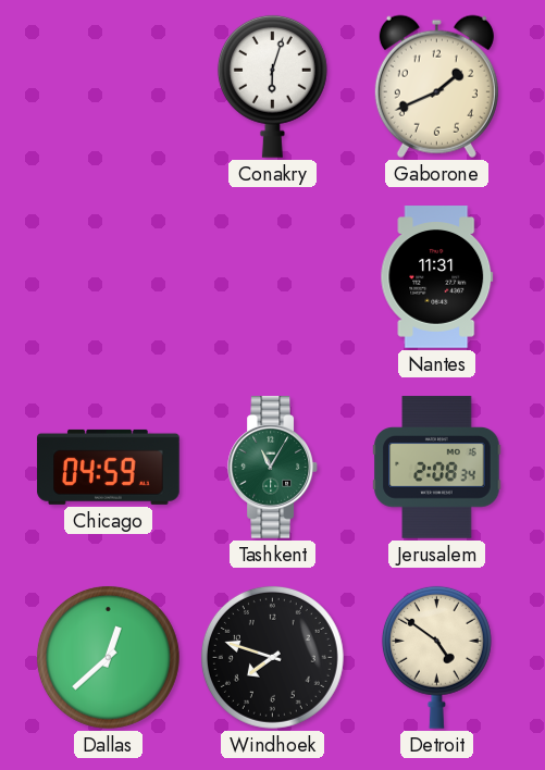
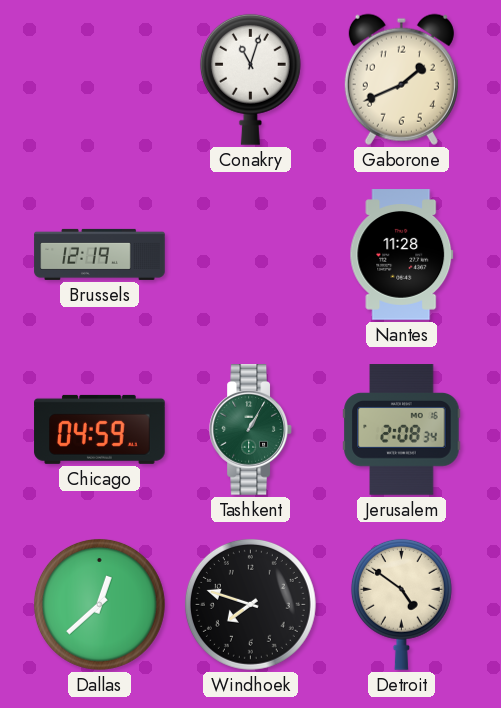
Conakry: 6:03 -> 11:03 (250, 79)
Brussels: none -> 12:19 (100, 254)
Nantes: 11:31 -> 11:28 (402, 255)
Tashkent: 11:05 -> 1:05 (251, 430)
